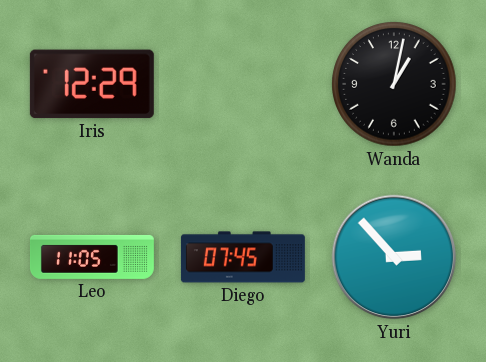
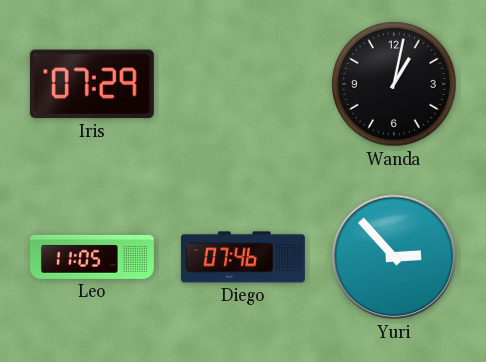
Iris: 12:29 -> 07:29 (92, 84)
Diego: 07:45 -> 07:46 (243, 257)
